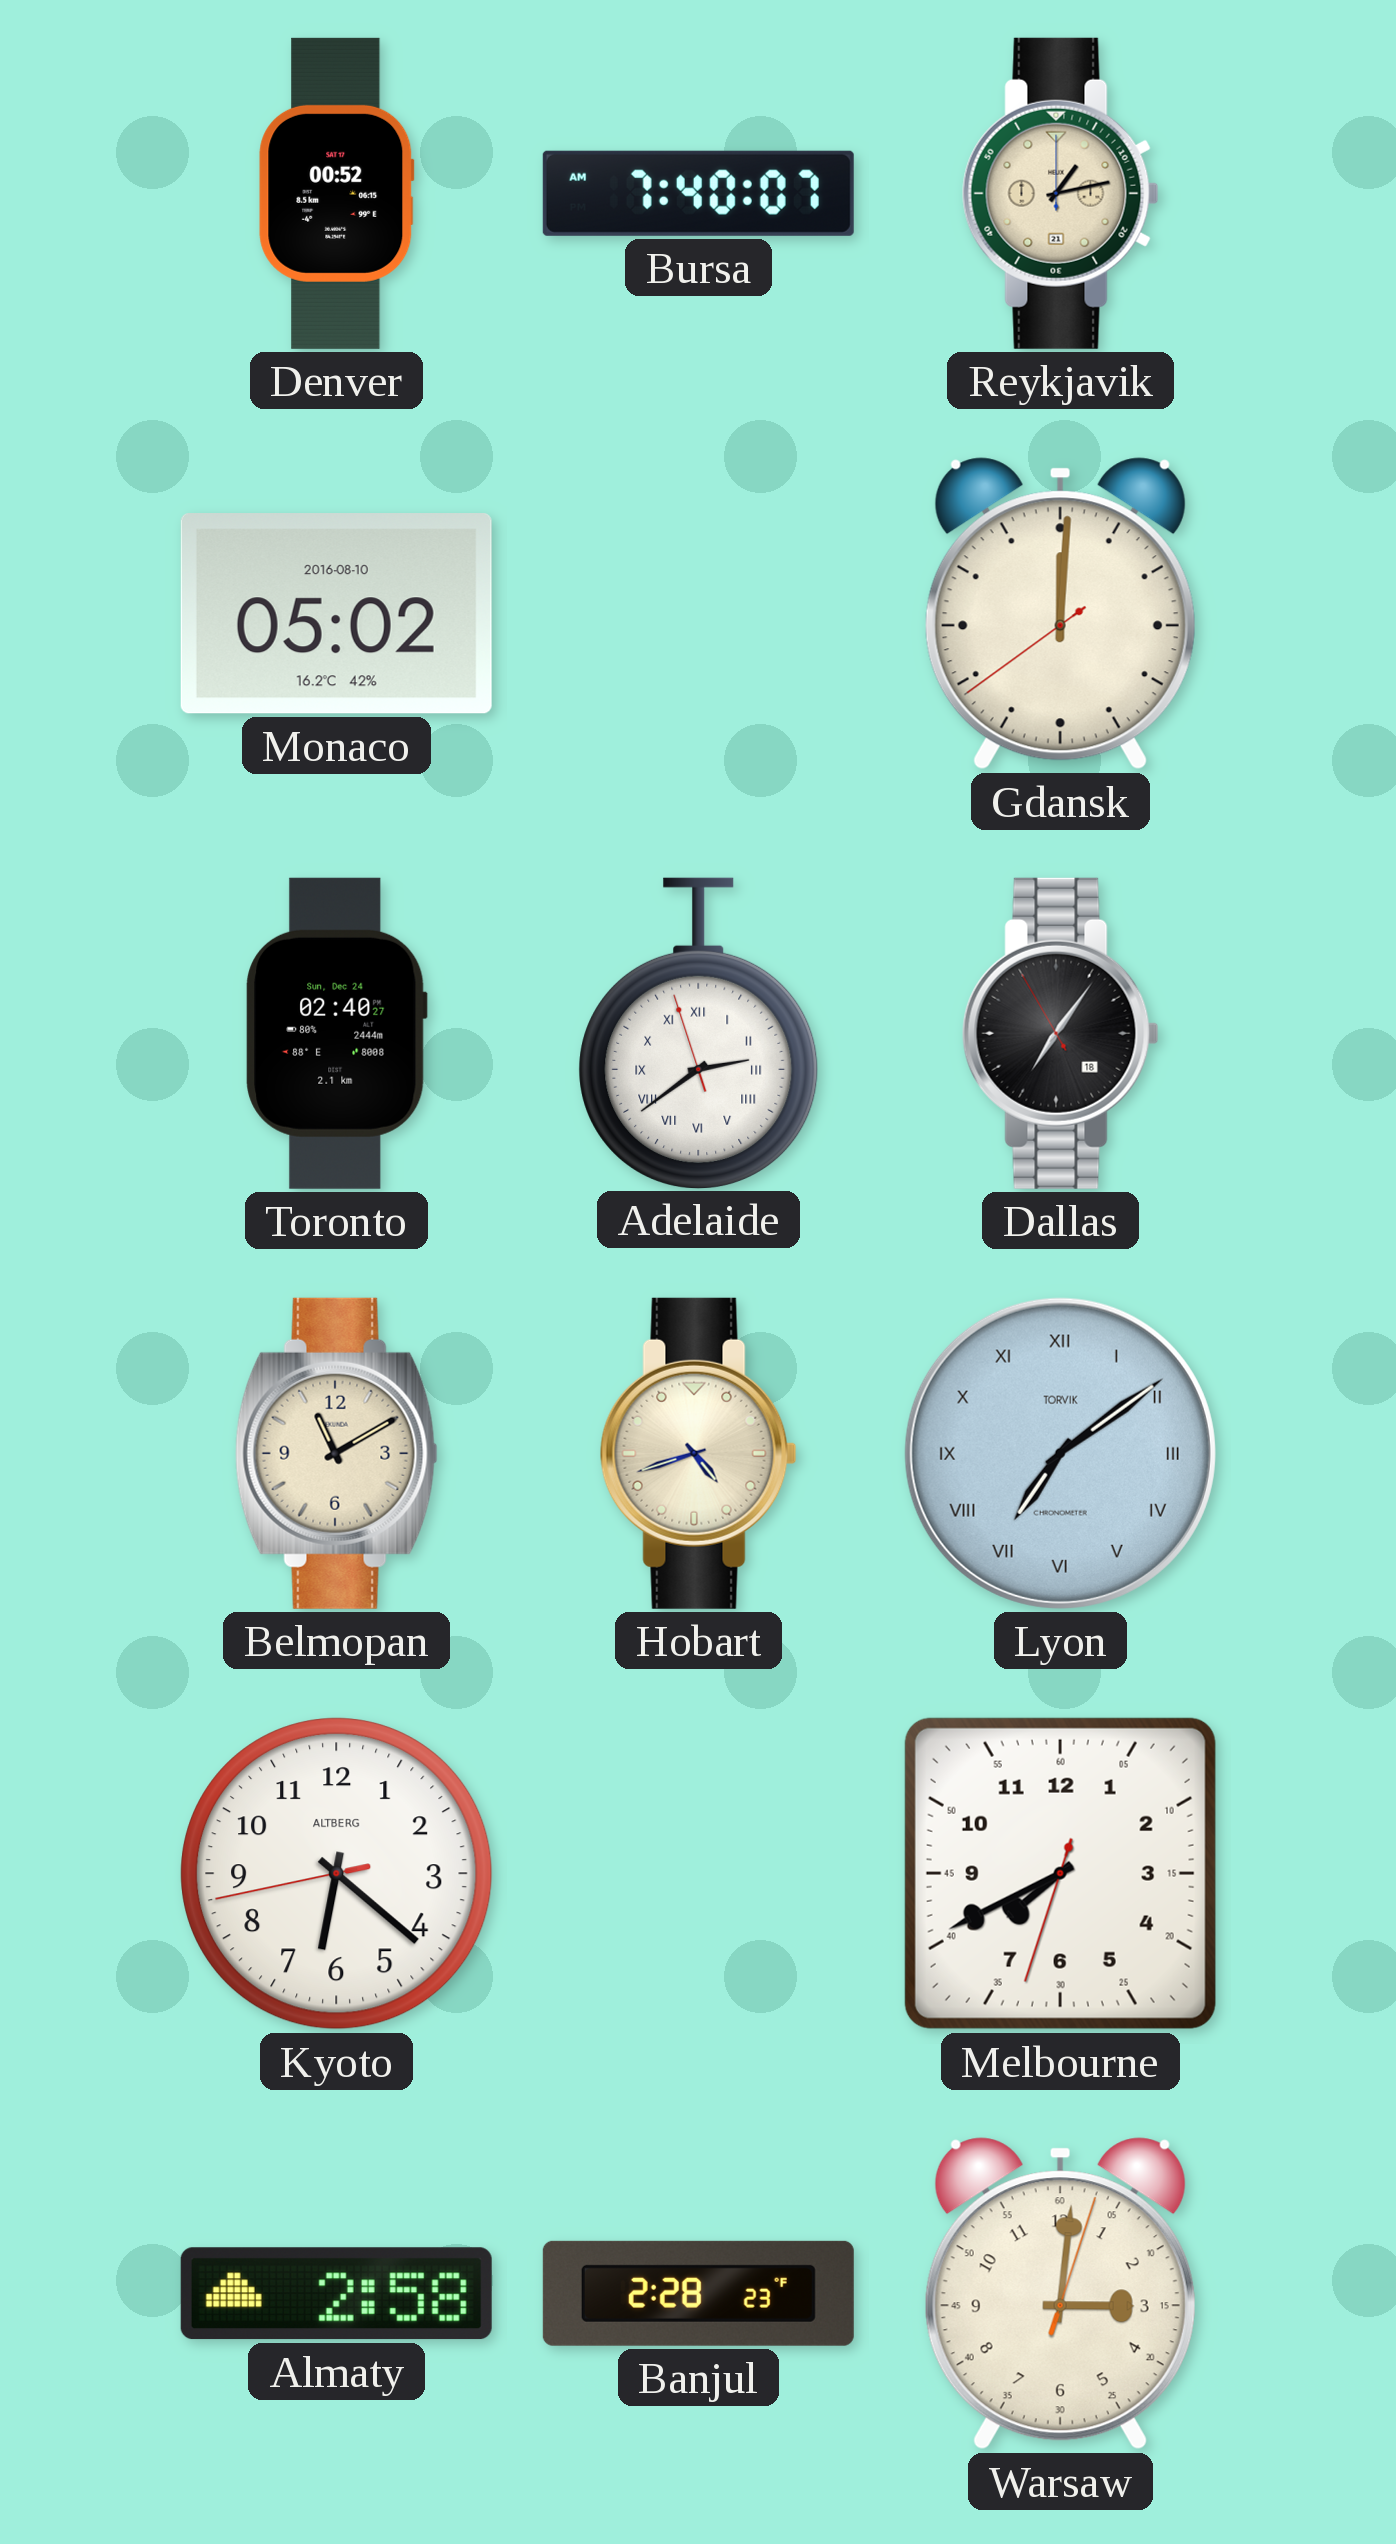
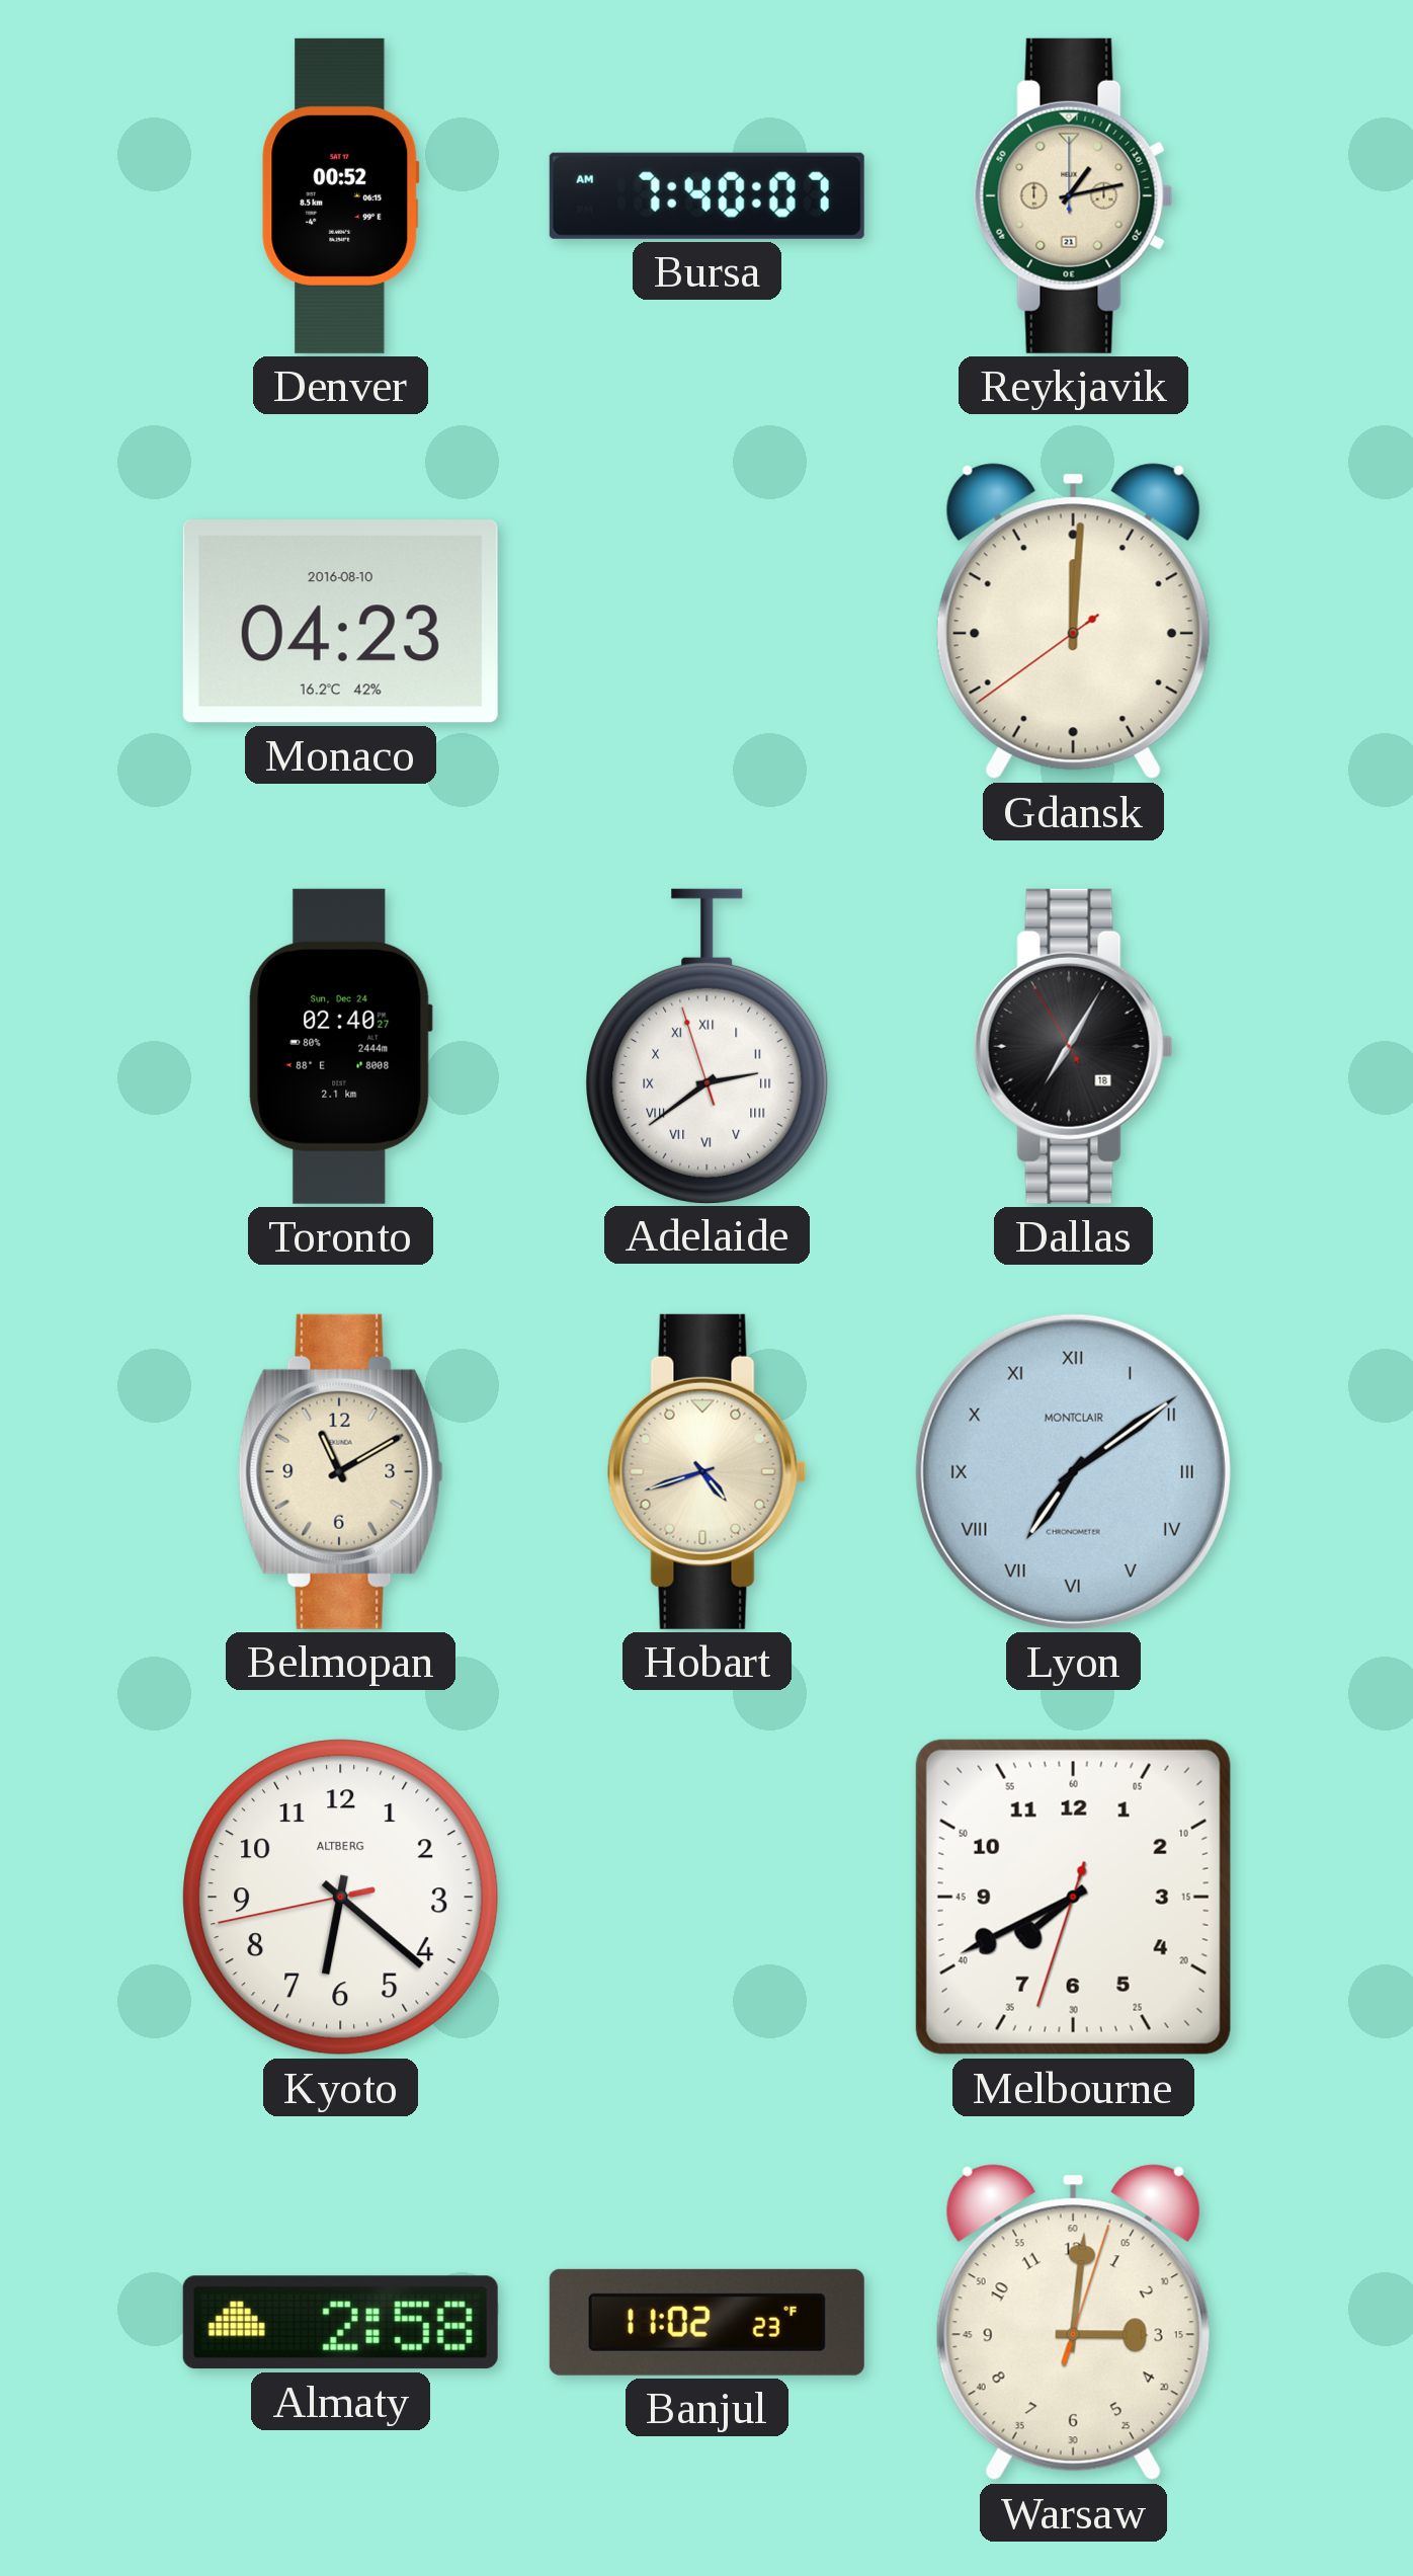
Monaco: 05:02 -> 04:23 (340, 622)
Dallas: 7:05 -> 7:04 (1073, 1046)
Lyon brand: TORVIK -> MONTCLAIR (1073, 1471)
Banjul: 2:28 -> 11:02 (706, 2322)
